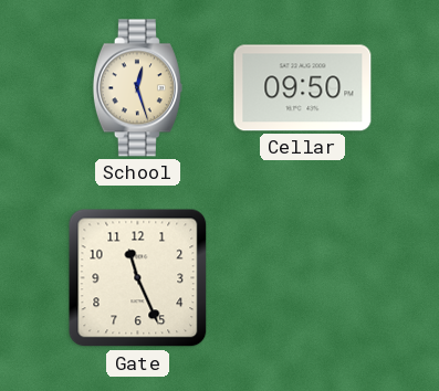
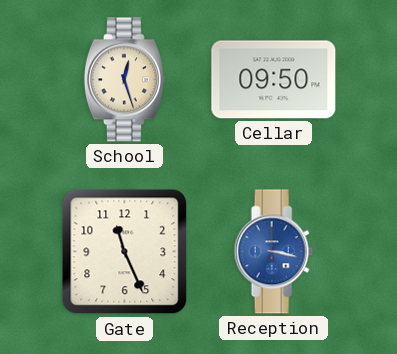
Reception: none -> 3:17 (273, 252)
